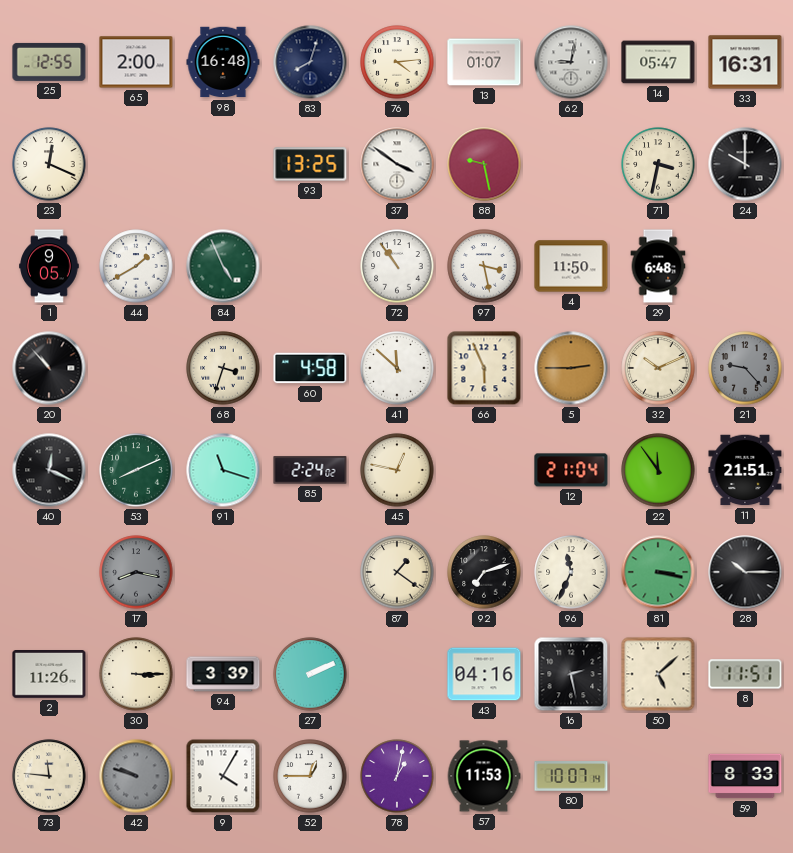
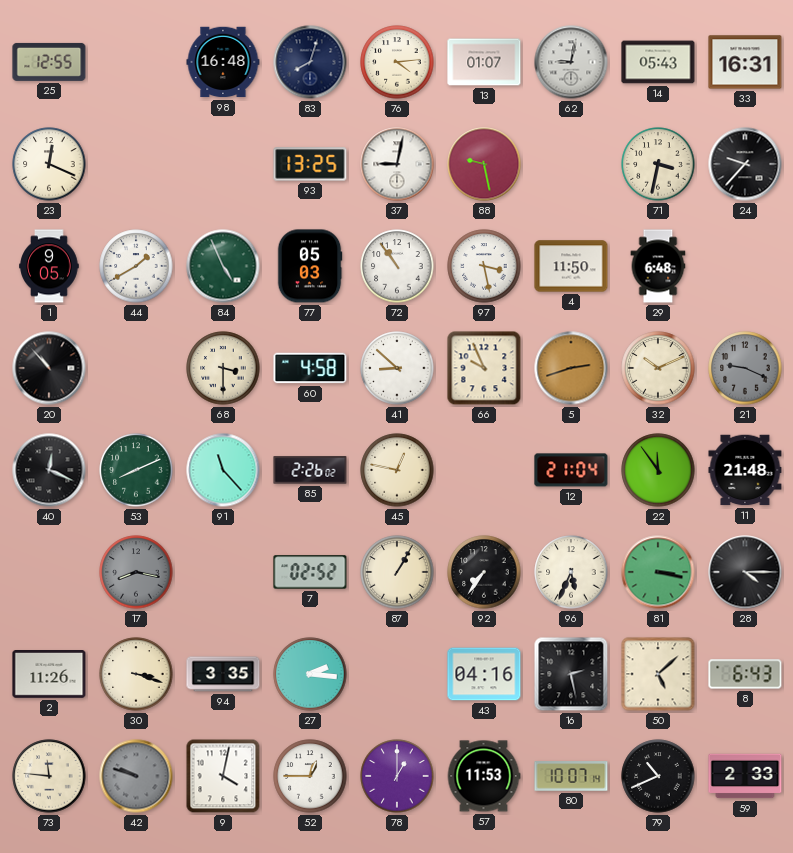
65: 2:00 -> none (136, 62)
14: 05:47 -> 05:43 (658, 62)
37: 3:51 -> 9:02 (397, 164)
24: 10:00 -> 9:37 (745, 164)
77: none -> 05:03 (310, 266)
68: 3:33 -> 3:30 (223, 368)
41: 11:52 -> 8:52 (397, 368)
66: 5:56 -> 9:56 (484, 368)
5: 2:45 -> 2:42 (571, 368)
21: 9:23 -> 9:19 (745, 368)
91: 11:18 -> 11:23 (223, 470)
85: 2:24 -> 2:26 (310, 470)
11: 21:51 -> 21:48 (745, 470)
7: none -> 02:52 (310, 572)
87: 1:21 -> 1:05 (397, 572)
92: 7:12 -> 7:36 (484, 572)
96: 11:34 -> 5:34 (571, 572)
28: 10:15 -> 4:15 (745, 572)
30: 3:15 -> 3:18 (136, 674)
94: 3:39 -> 3:35 (223, 674)
27: 2:11 -> 2:16 (310, 674)
8: 11:51 -> 6:43 (745, 674)
9: 4:05 -> 4:02 (223, 776)
78: 1:02 -> 1:00 (397, 776)
79: none -> 10:41 (658, 776)
59: 8:33 -> 2:33 (745, 776)
